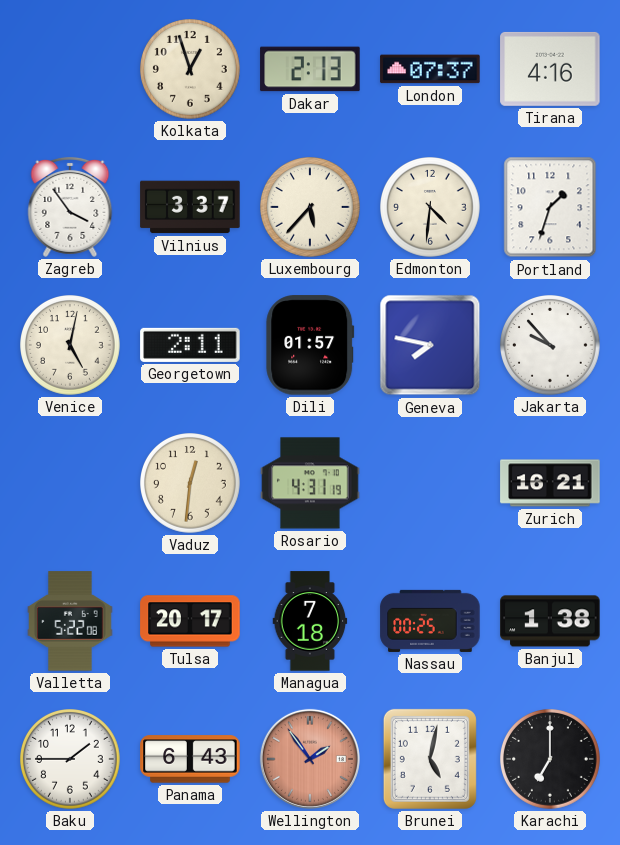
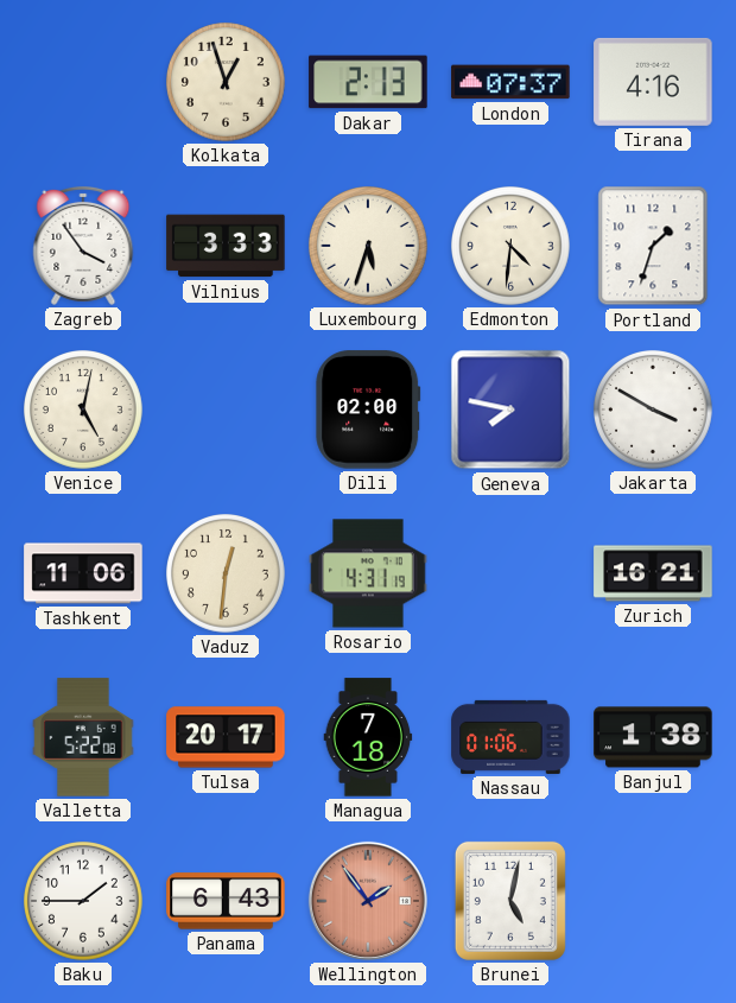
Vilnius: 3:37 -> 3:33 (226, 246)
Luxembourg: 5:37 -> 5:33 (369, 247)
Georgetown: 2:11 -> none (190, 345)
Dili: 01:57 -> 02:00 (368, 410)
Jakarta: 9:53 -> 3:50 (654, 411)
Tashkent: none -> 11:06 (83, 573)
Nassau: 00:25 -> 01:06 (510, 737)
Karachi: 7:00 -> none (551, 760)
